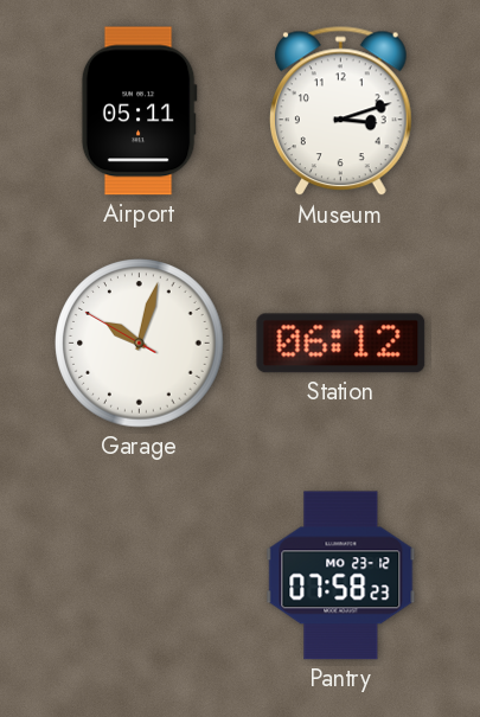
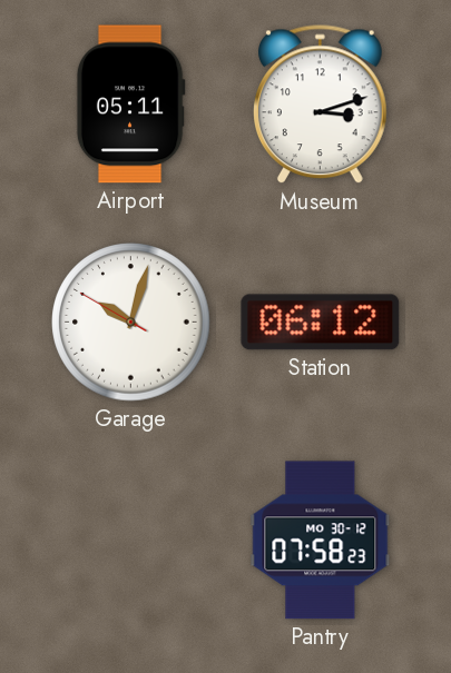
Pantry date: MO 23-12 -> MO 30-12 (321, 541)
